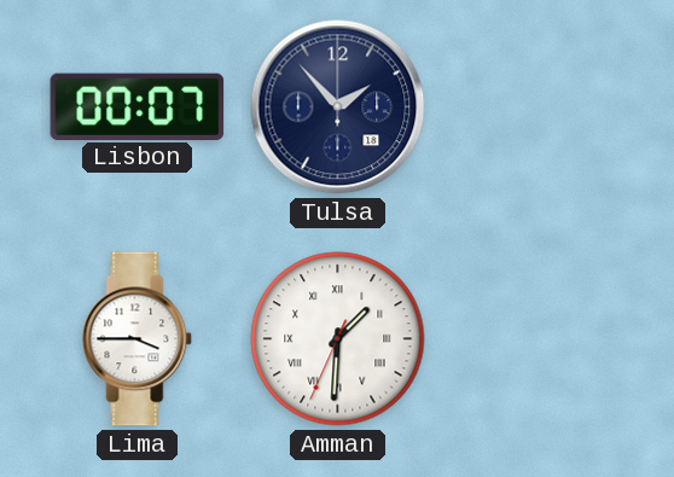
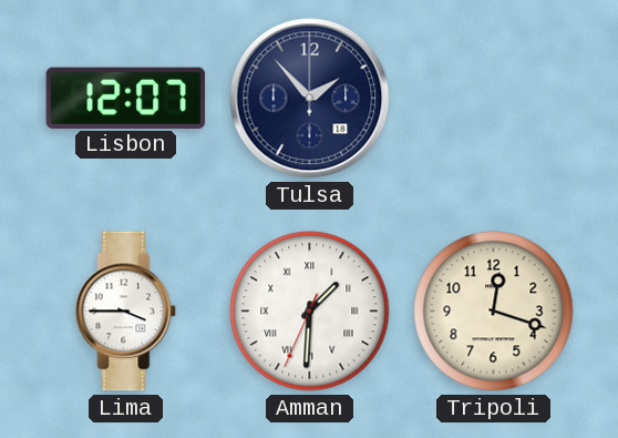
Lisbon: 00:07 -> 12:07 (126, 98)
Tripoli: none -> 12:18 (494, 312)
